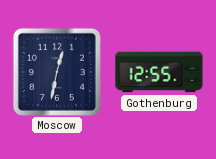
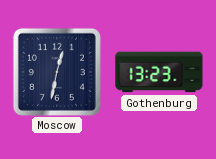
Gothenburg: 12:55 -> 13:23 (159, 72)
